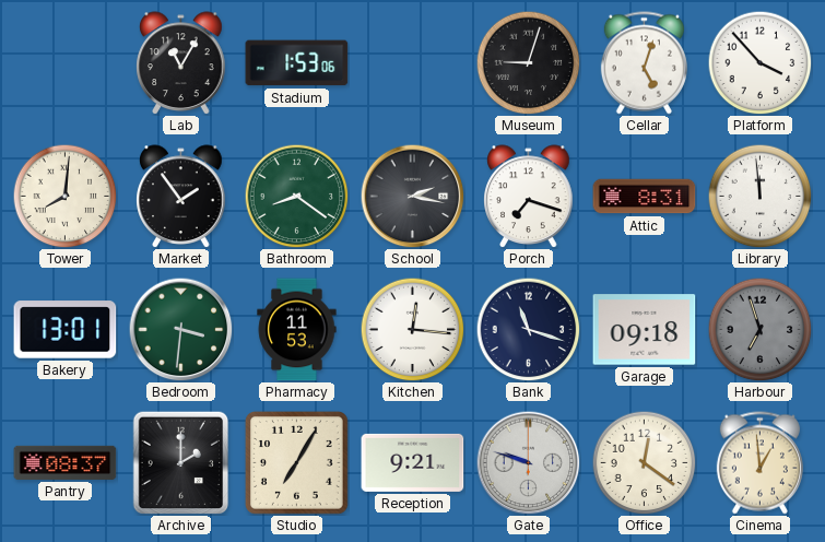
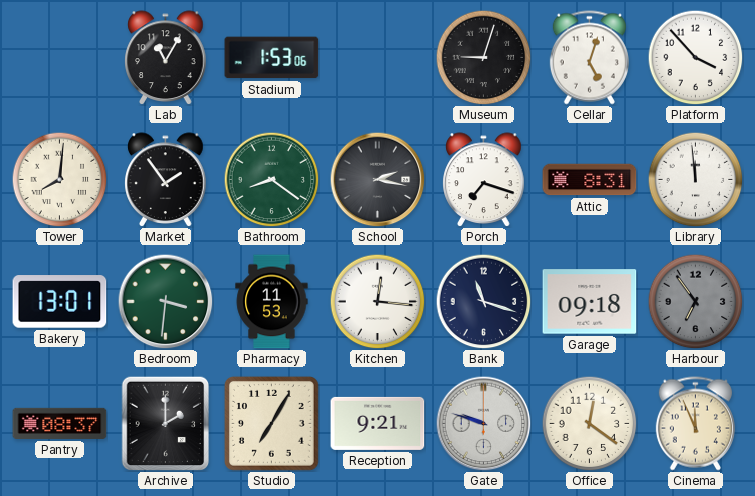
Harbour: 6:57 -> 6:54 (695, 301)
Cinema: 12:59 -> 11:56 (695, 424)
